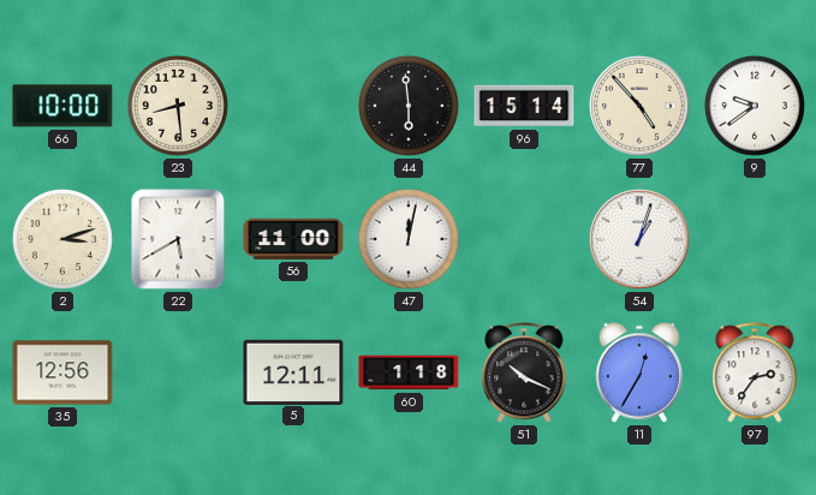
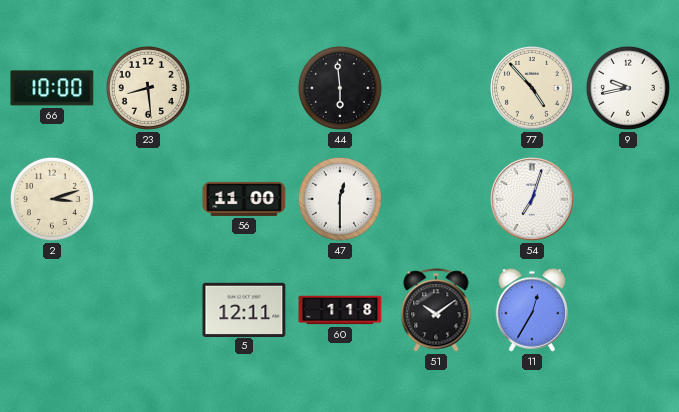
96: 15:14 -> none (524, 106)
9: 9:39 -> 9:43 (628, 88)
22: 5:40 -> none (178, 239)
47: 12:02 -> 12:30 (340, 199)
54: 1:03 -> 7:03 (533, 200)
35: 12:56 -> none (62, 372)
51: 10:19 -> 10:09 (436, 310)
97: 2:36 -> none (755, 372)
